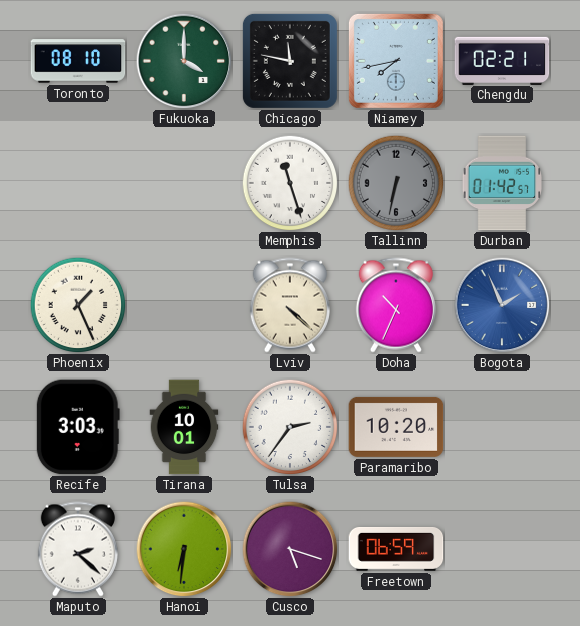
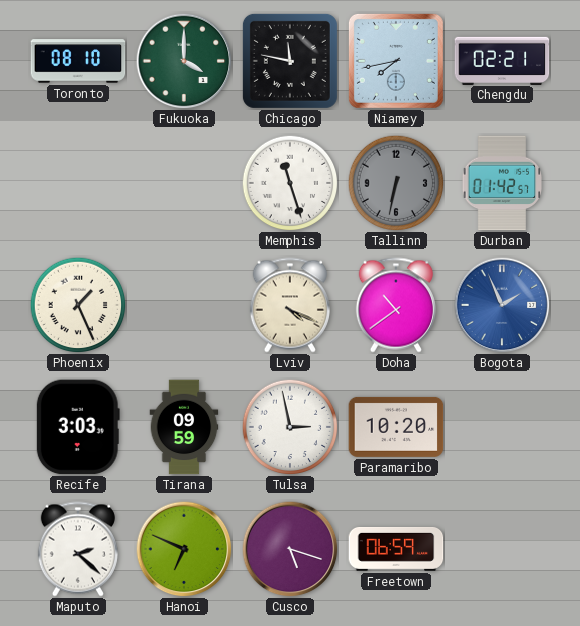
Lviv: 4:22 -> 4:19 (290, 305)
Doha: 10:34 -> 10:39 (396, 305)
Tirana: 10:01 -> 09:59 (184, 427)
Tulsa: 2:36 -> 2:58 (290, 427)
Hanoi: 6:31 -> 6:49 (184, 549)
